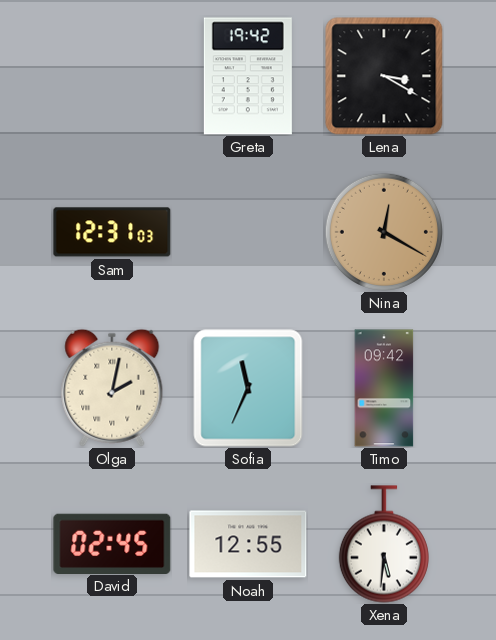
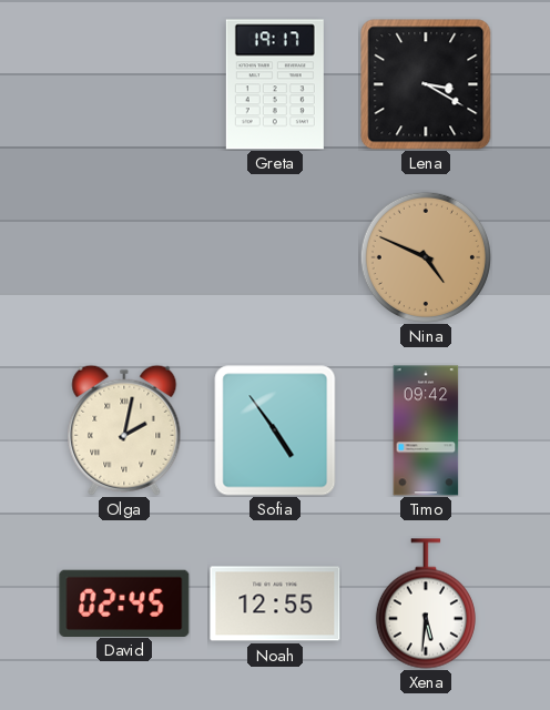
Greta: 19:42 -> 19:17 (275, 84)
Sam: 12:31 -> none (112, 232)
Nina: 12:20 -> 4:49 (426, 257)
Sofia: 11:34 -> 4:54 (275, 430)
